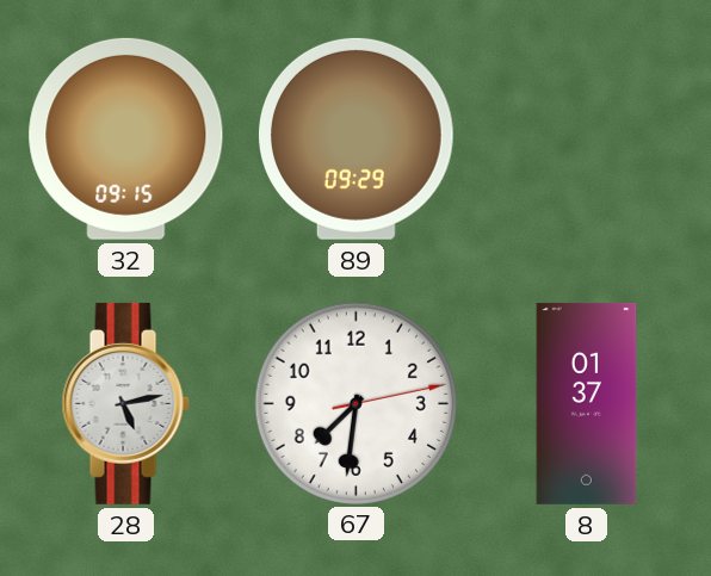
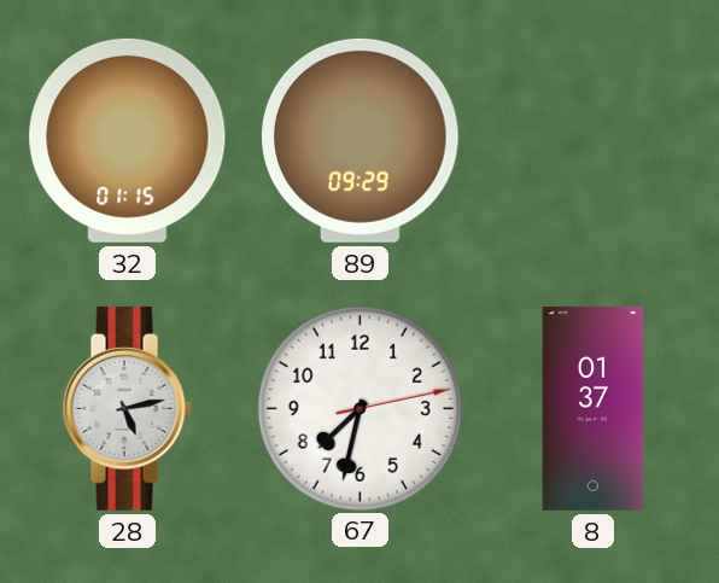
32: 09:15 -> 01:15 (128, 140)
67: 7:31 -> 7:32 (359, 408)
